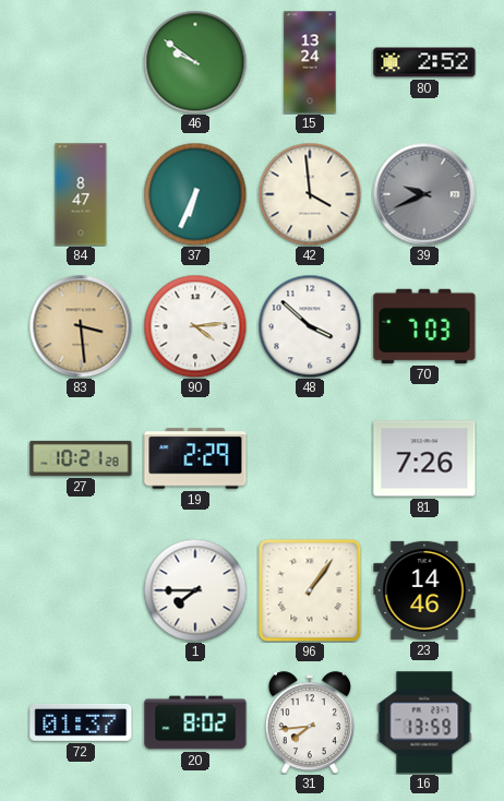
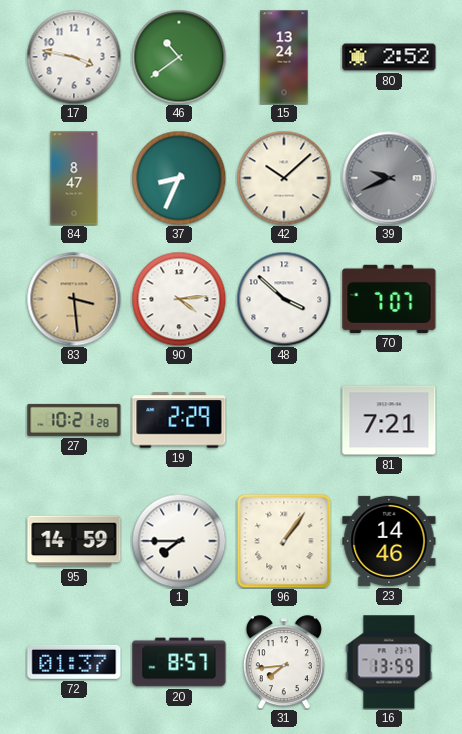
17: none -> 3:47 (74, 57)
46: 9:51 -> 10:39 (179, 57)
37: 6:34 -> 8:34 (179, 178)
42: 3:59 -> 10:08 (284, 178)
70: 7:03 -> 7:07 (389, 299)
81: 7:26 -> 7:21 (389, 420)
95: none -> 14:59 (74, 541)
20: 8:02 -> 8:57 (179, 662)
